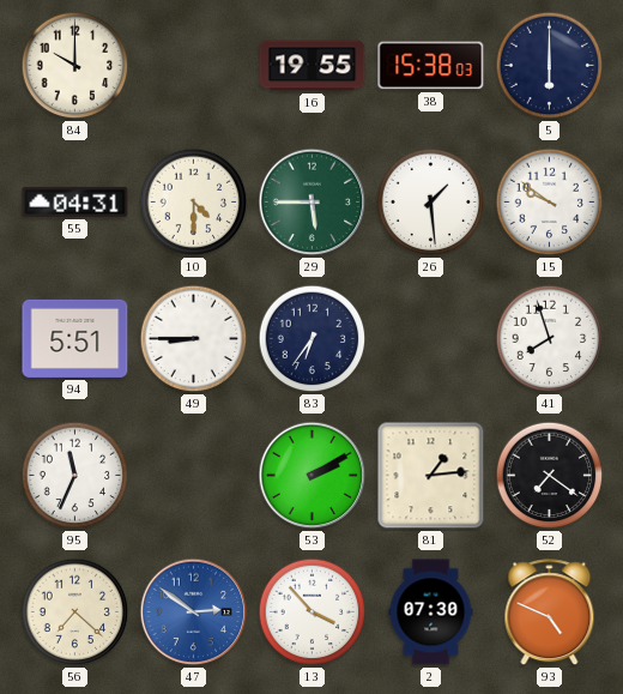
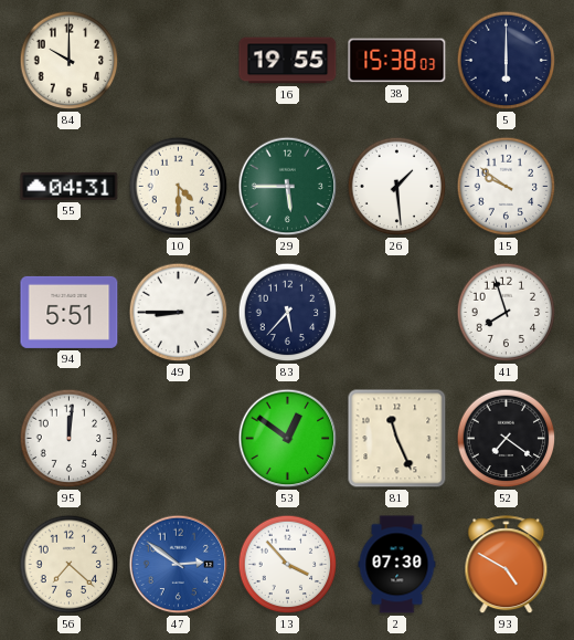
83: 6:36 -> 5:37 (288, 313)
95: 11:34 -> 12:01 (70, 439)
53: 2:10 -> 12:51 (288, 439)
81: 1:14 -> 11:26 (397, 439)
93: 4:49 -> 4:50 (507, 565)
